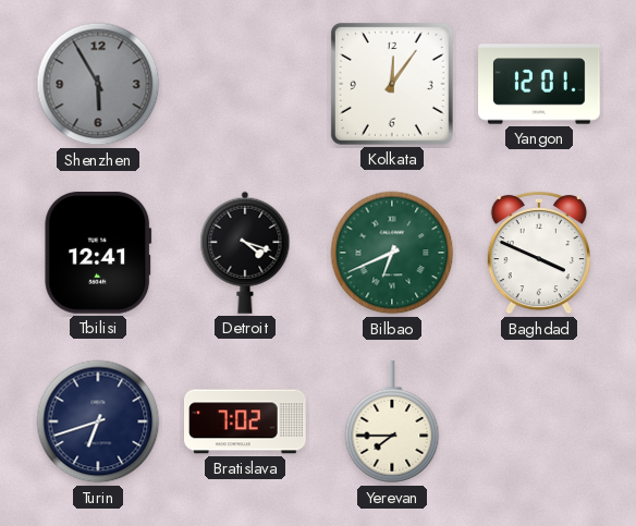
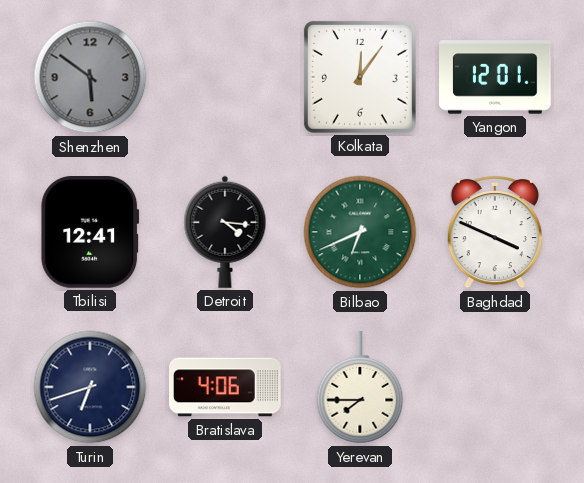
Shenzhen: 5:55 -> 5:51 (90, 77)
Detroit: 4:18 -> 4:16 (225, 232)
Bratislava: 7:02 -> 4:06 (226, 387)
